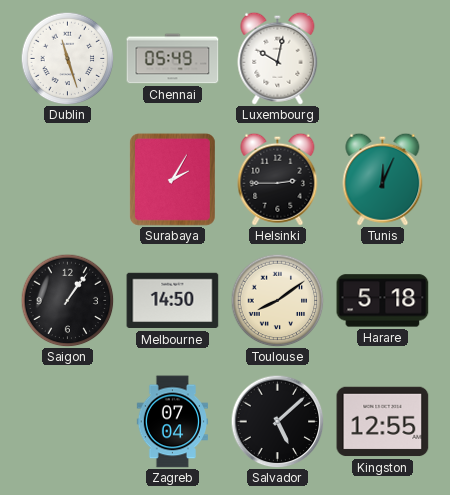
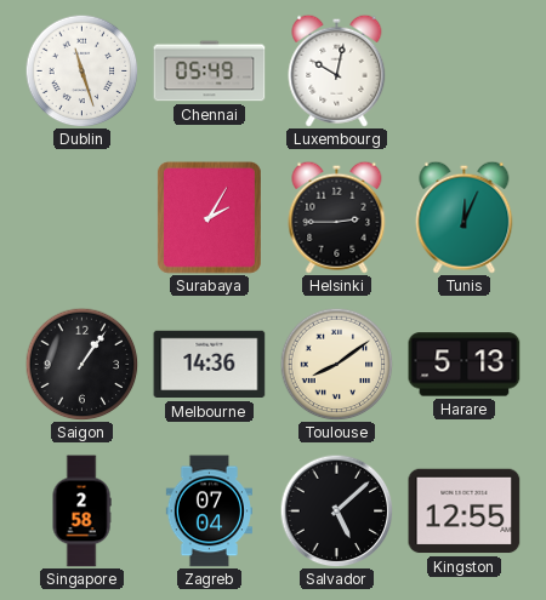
Melbourne: 14:50 -> 14:36 (210, 365)
Harare: 5:18 -> 5:13 (465, 365)
Singapore: none -> 2:58 (81, 512)
